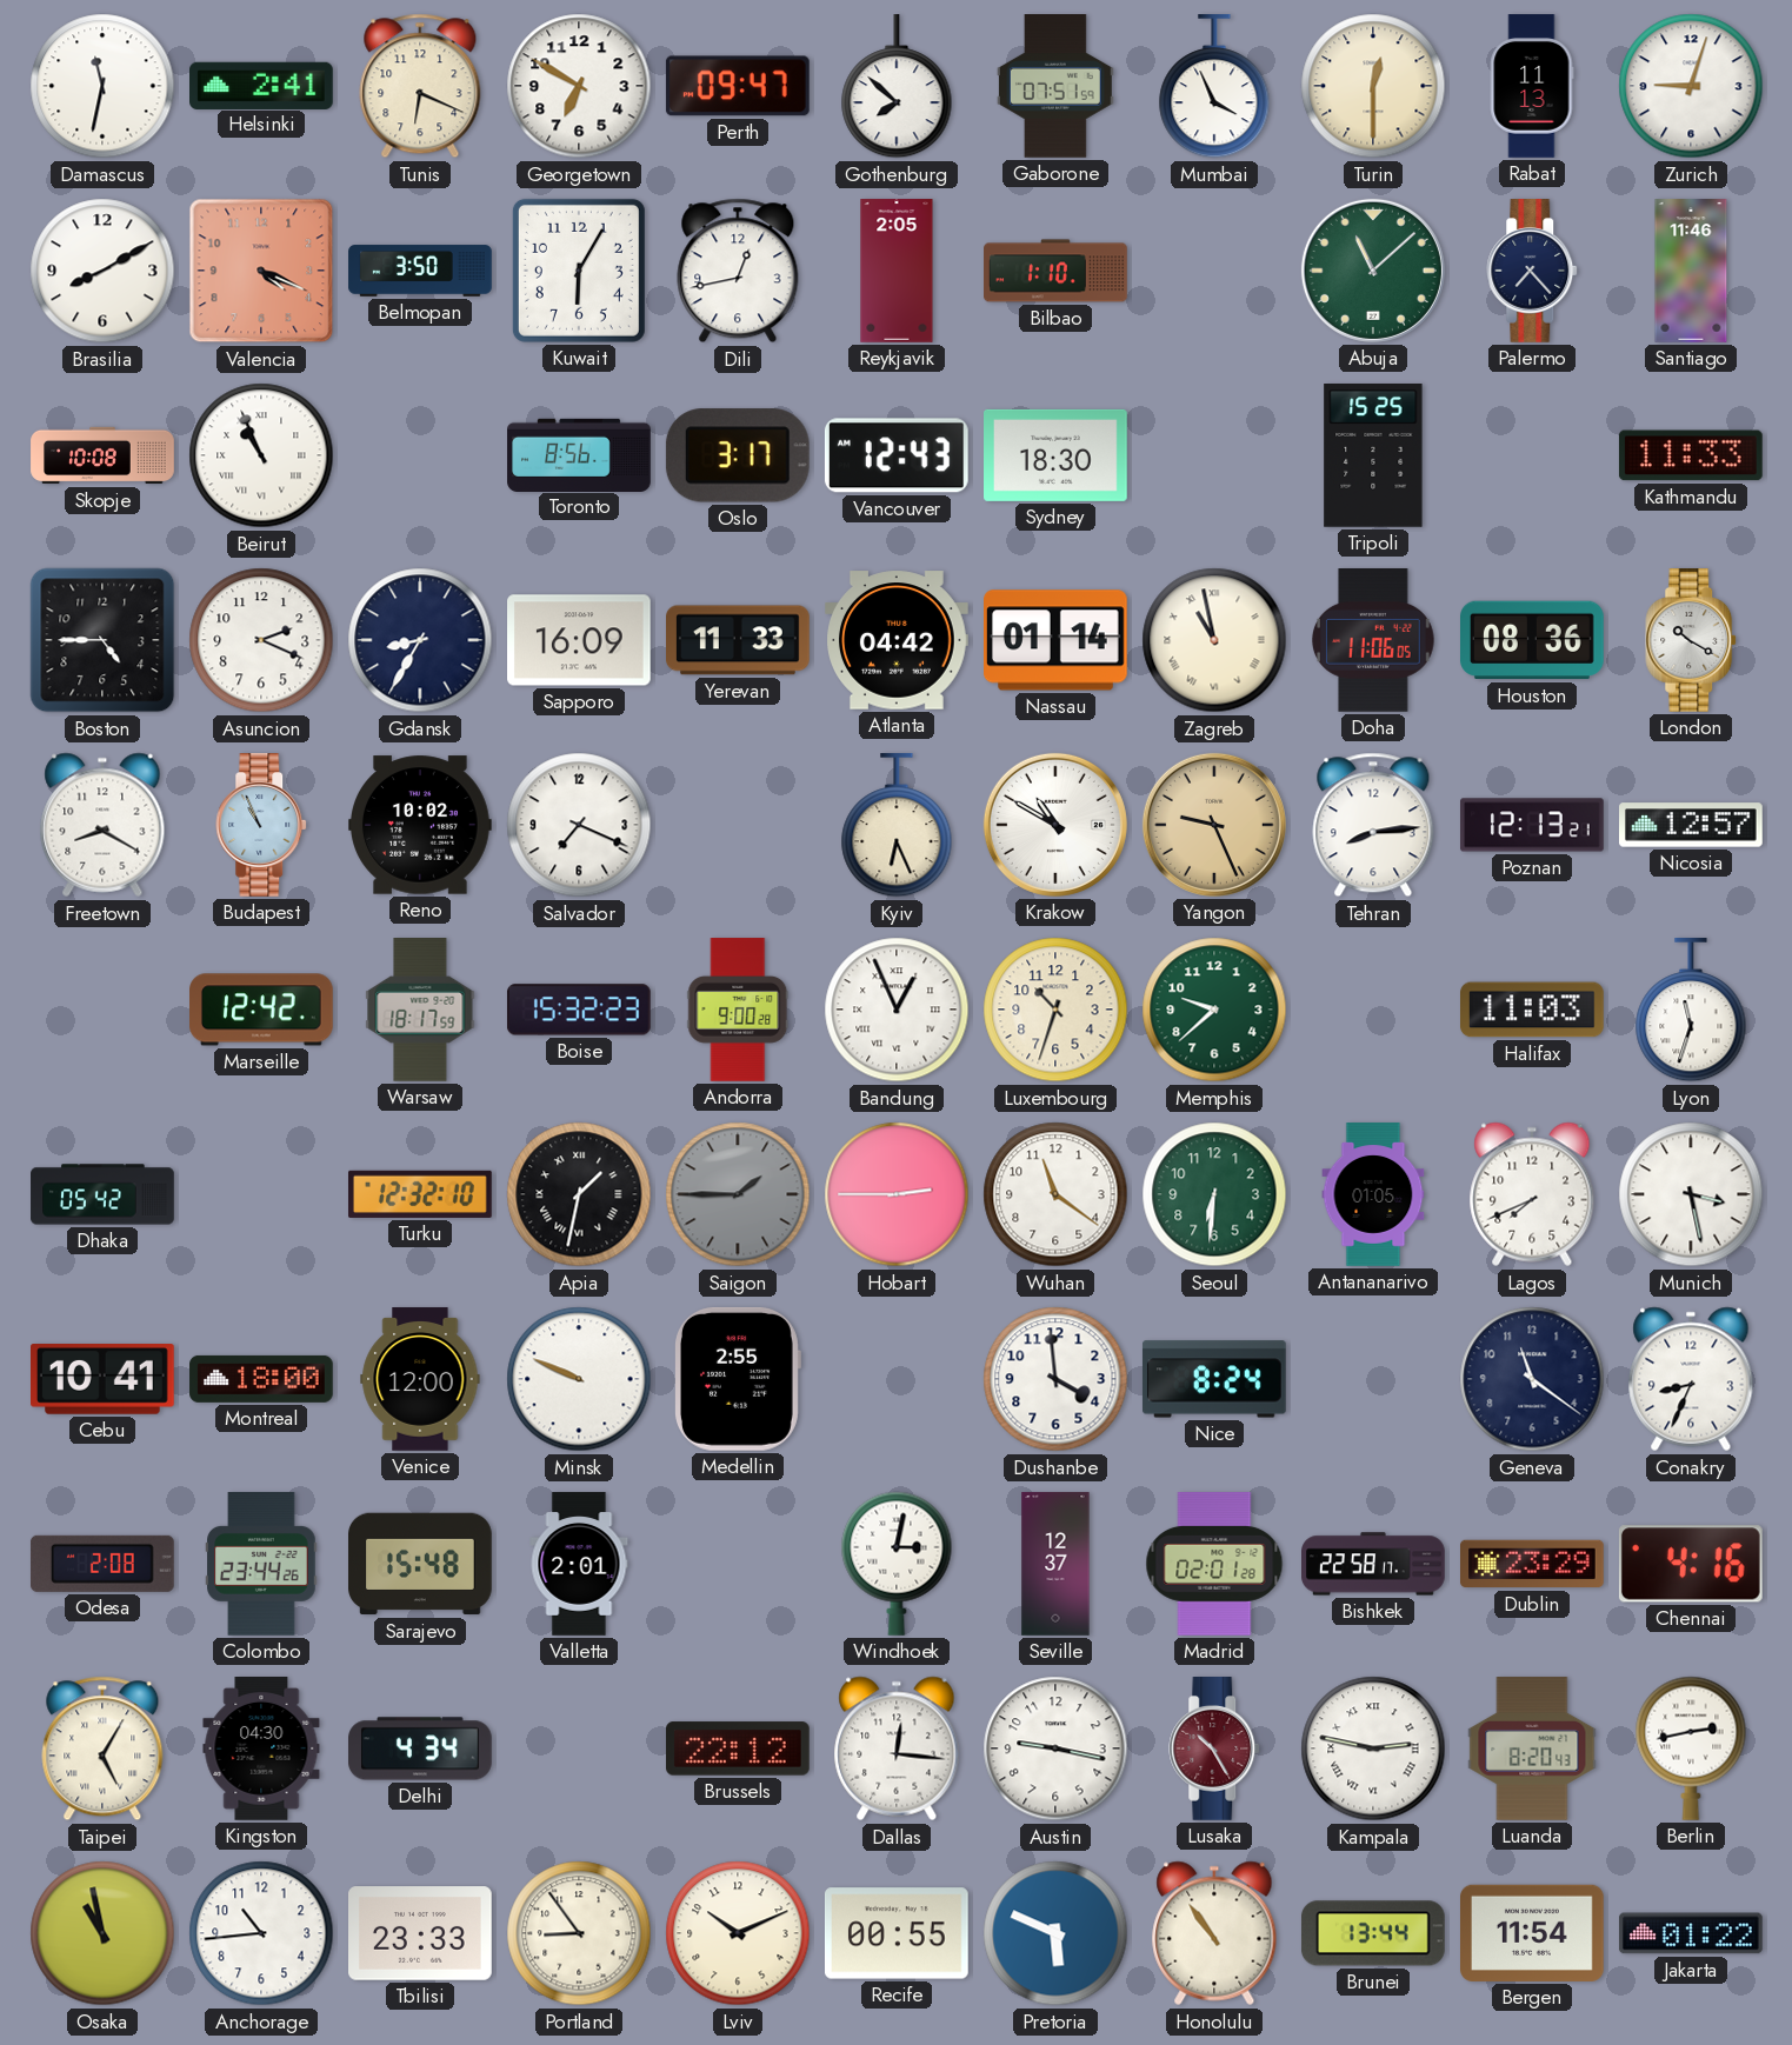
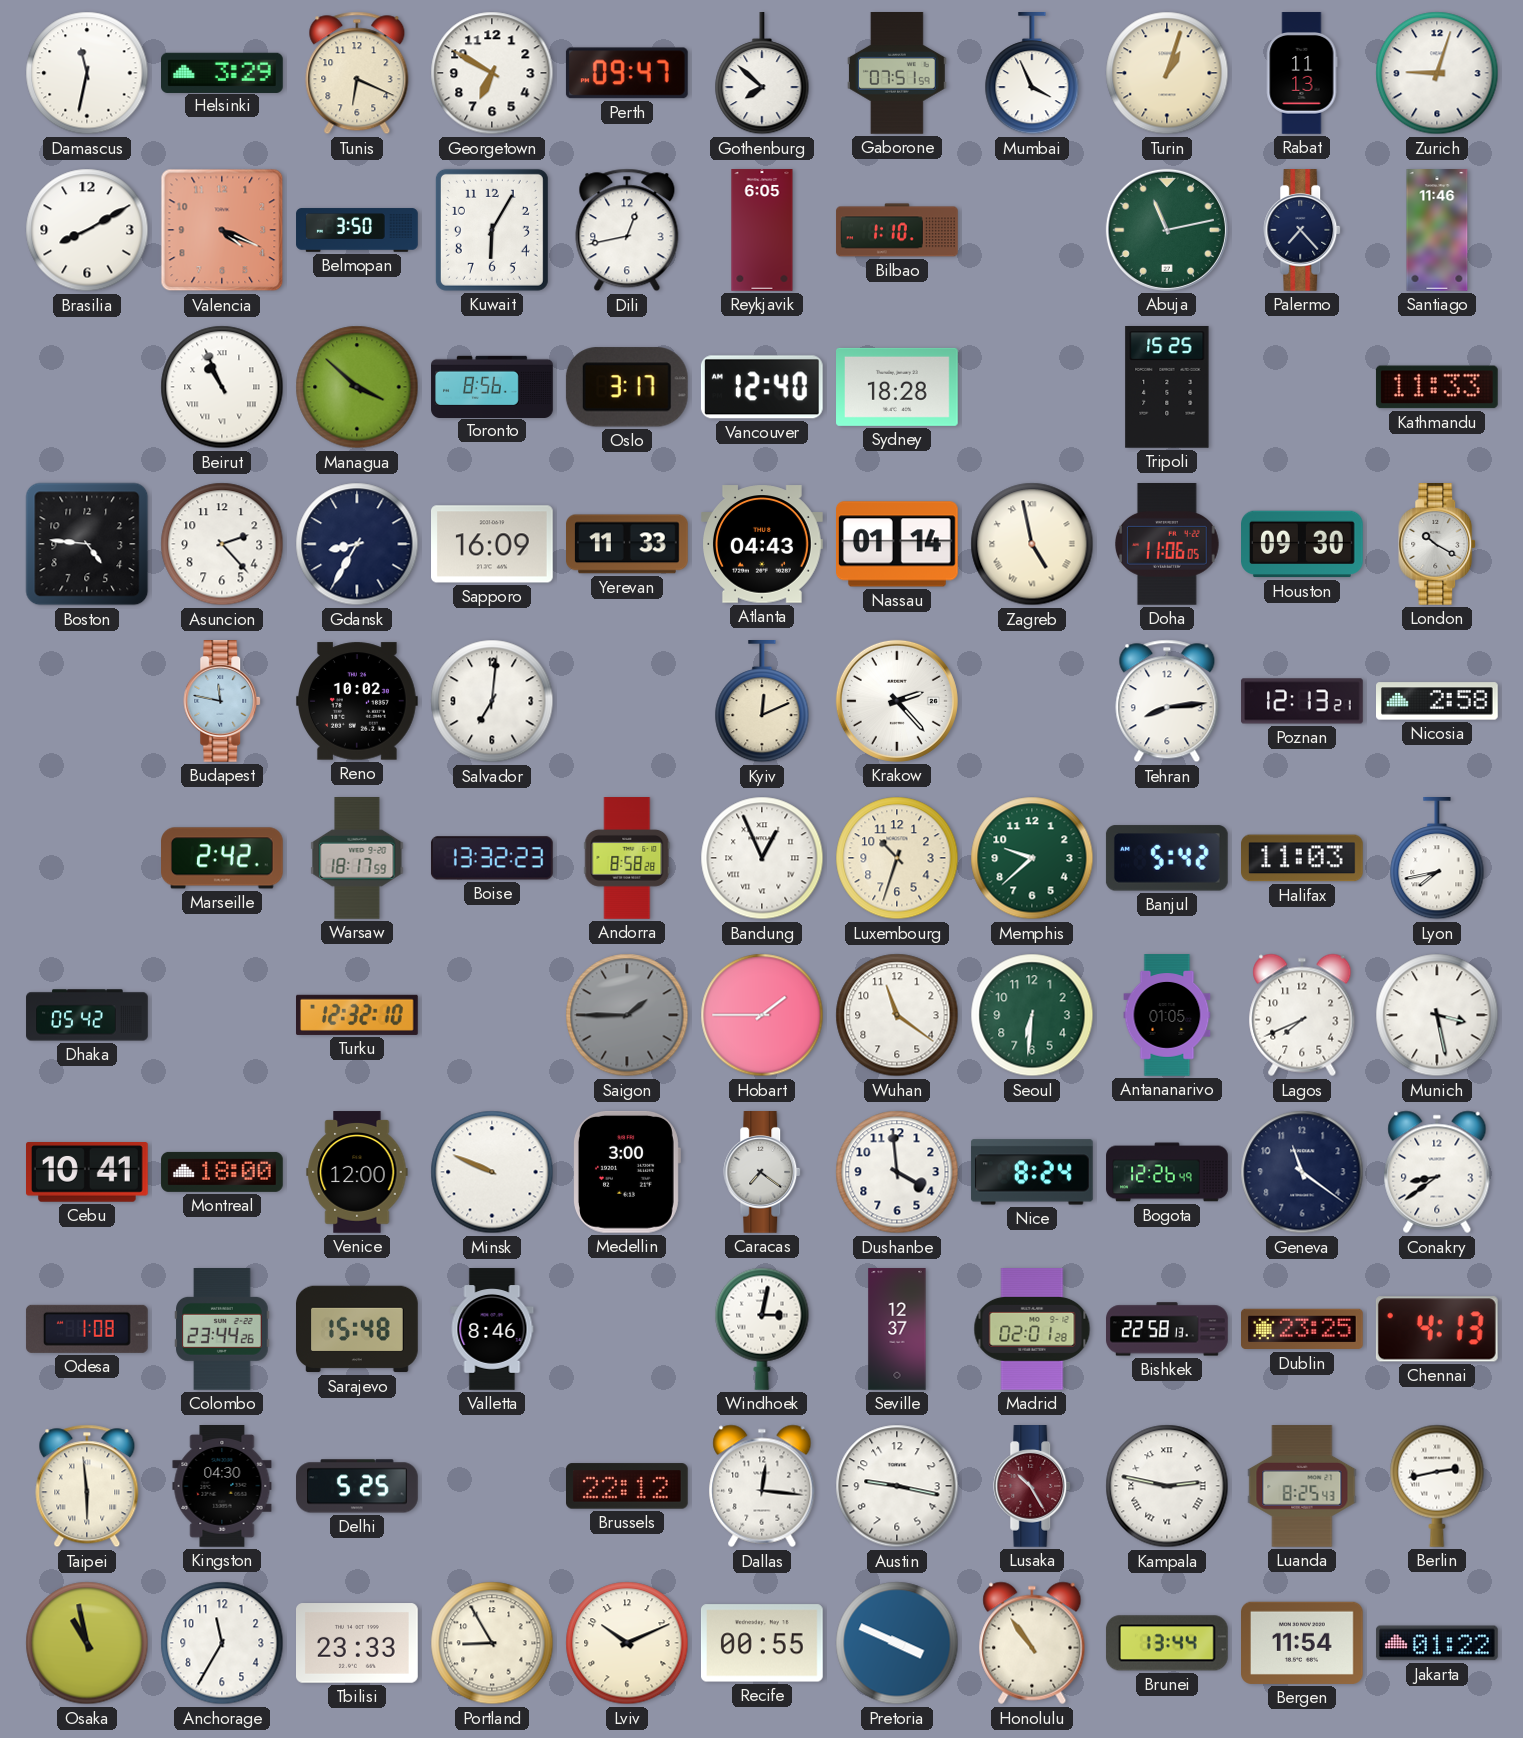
Helsinki: 2:41 -> 3:29 (223, 72)
Turin: 12:30 -> 1:03 (1167, 73)
Reykjavik: 2:05 -> 6:05 (762, 230)
Abuja: 11:08 -> 11:13 (1167, 230)
Skopje: 10:08 -> none (102, 455)
Managua: none -> 3:52 (357, 387)
Vancouver: 12:43 -> 12:40 (762, 387)
Sydney: 18:30 -> 18:28 (898, 387)
Boston: 4:45 -> 4:46 (87, 544)
Asuncion: 2:19 -> 2:23 (222, 544)
Atlanta: 04:42 -> 04:43 (763, 544)
Zagreb: 10:58 -> 4:58 (1032, 544)
Houston: 08:36 -> 09:30 (1303, 544)
Freetown: 8:20 -> none (102, 825)
Budapest: 10:56 -> 11:47 (223, 702)
Salvador: 7:19 -> 7:01 (492, 701)
Kyiv: 6:26 -> 12:11 (762, 702)
Krakow: 10:50 -> 2:23 (897, 701)
Yangon: 9:26 -> none (1214, 825)
Nicosia: 12:57 -> 2:58 (1438, 701)
Marseille: 12:42 -> 2:42 (223, 858)
Boise: 15:32 -> 13:32 (492, 858)
Andorra: 9:00 -> 8:58 (627, 858)
Banjul: none -> 5:42 (1167, 858)
Lyon: 11:33 -> 7:43 (1437, 859)
Apia: 1:32 -> none (579, 1194)
Hobart: 2:45 -> 1:45 (762, 1015)
Medellin: 2:55 -> 3:00 (627, 1172)
Caracas: none -> 7:21 (763, 1173)
Bogota: none -> 12:26 (1167, 1172)
Conakry: 8:34 -> 8:39 (1437, 1172)
Odesa: 2:08 -> 1:08 (87, 1329)
Valletta: 2:01 -> 8:46 (492, 1329)
Bishkek: 22:58:17 -> 22:58:13 (1167, 1329)
Dublin: 23:29 -> 23:25 (1303, 1329)
Chennai: 4:16 -> 4:13 (1437, 1329)
Taipei: 5:05 -> 5:59 (87, 1486)
Delhi: 4:34 -> 5:25 (358, 1486)
Luanda: 8:20 -> 8:25 (1302, 1486)
Anchorage: 10:44 -> 11:35 (222, 1643)
Portland: 8:54 -> 8:55 (492, 1643)
Pretoria: 5:49 -> 3:49 (897, 1643)
